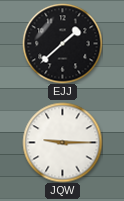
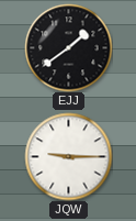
EJJ: 1:38 -> 1:39 (68, 47)
